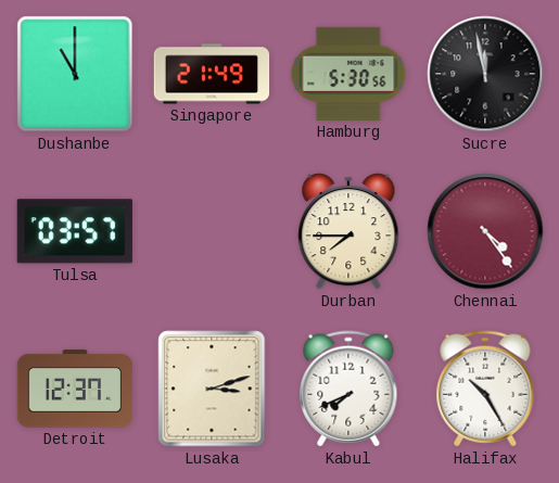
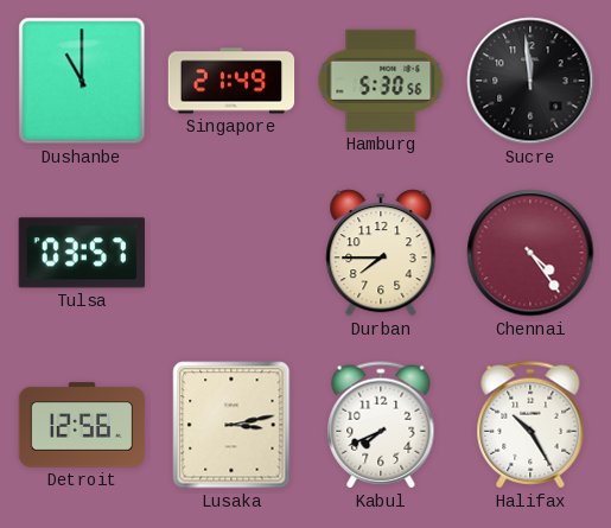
Sucre: 11:58 -> 11:59 (530, 81)
Detroit: 12:37 -> 12:56 (82, 425)
Lusaka: 3:12 -> 3:13 (231, 425)
